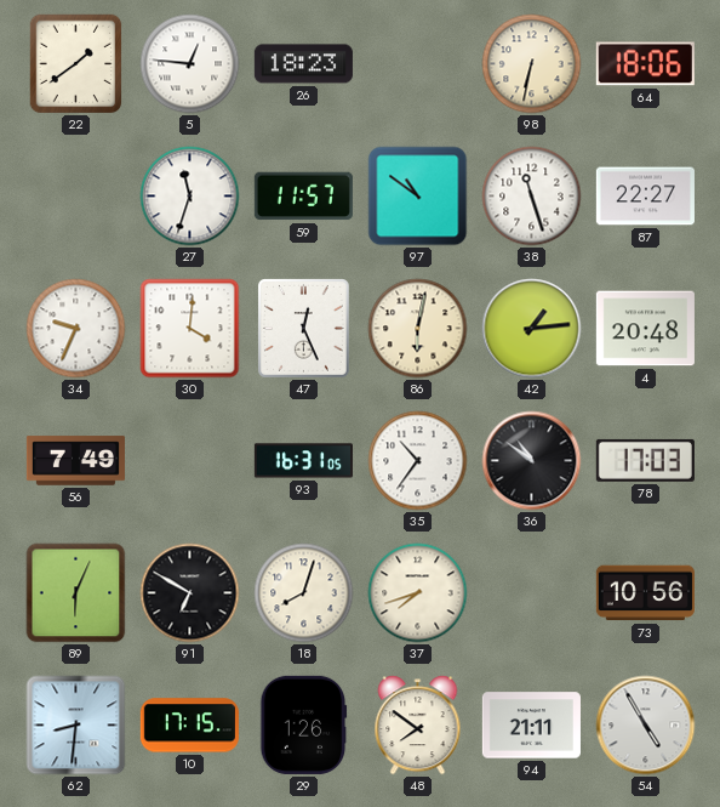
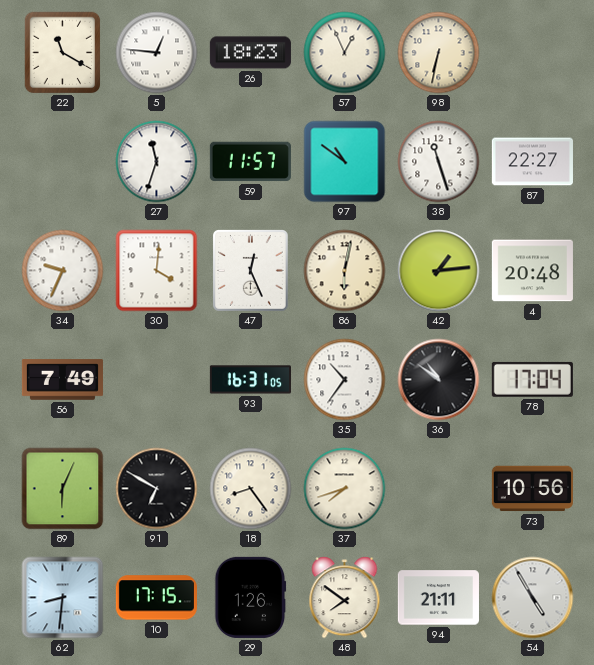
22: 1:39 -> 11:20 (63, 53)
57: none -> 12:56 (345, 53)
64: 18:06 -> none (645, 64)
78: 17:03 -> 17:04 (532, 379)
18: 8:03 -> 8:24 (251, 489)
